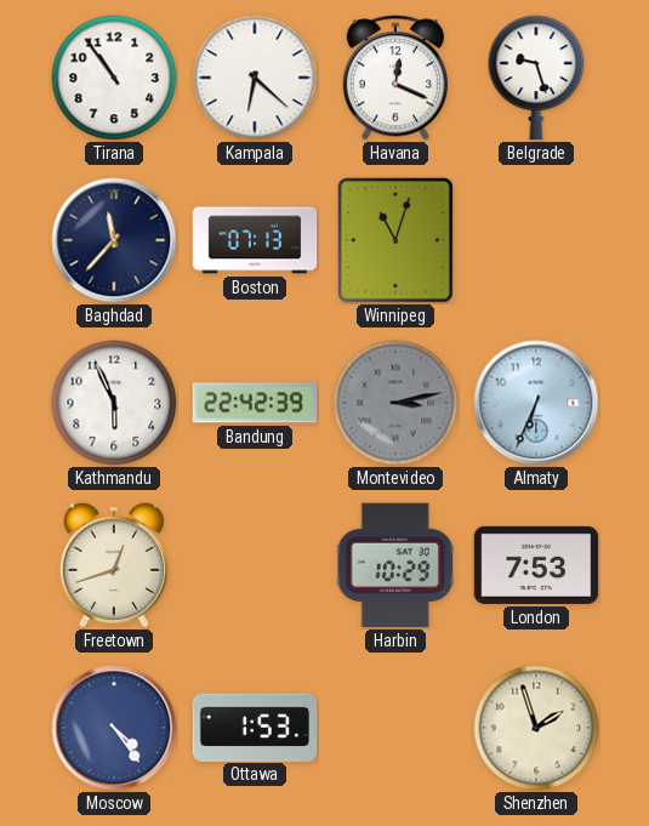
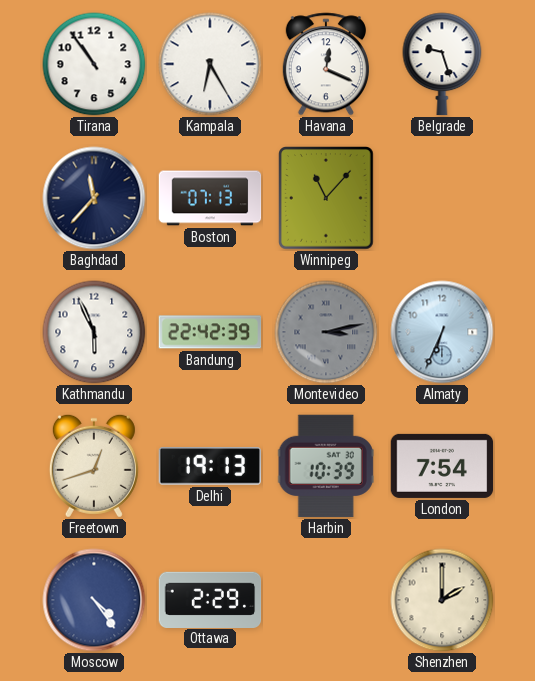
Kampala: 6:22 -> 6:25 (210, 64)
Winnipeg: 11:03 -> 11:07 (327, 198)
Delhi: none -> 19:13 (209, 466)
Harbin: 10:29 -> 10:39 (326, 466)
London: 7:53 -> 7:54 (442, 466)
Ottawa: 1:53 -> 2:29 (210, 599)
Shenzhen: 1:57 -> 2:00 (442, 600)
